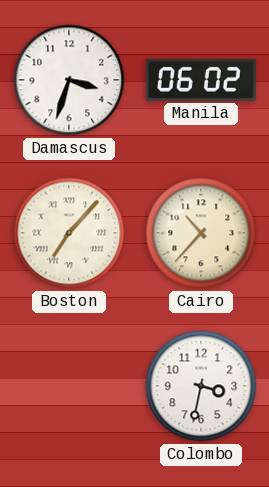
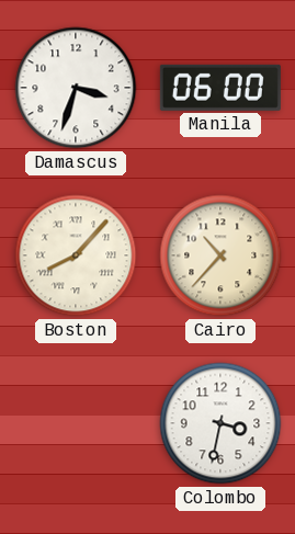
Manila: 06:02 -> 06:00 (220, 88)
Boston: 7:07 -> 8:07 (76, 255)
